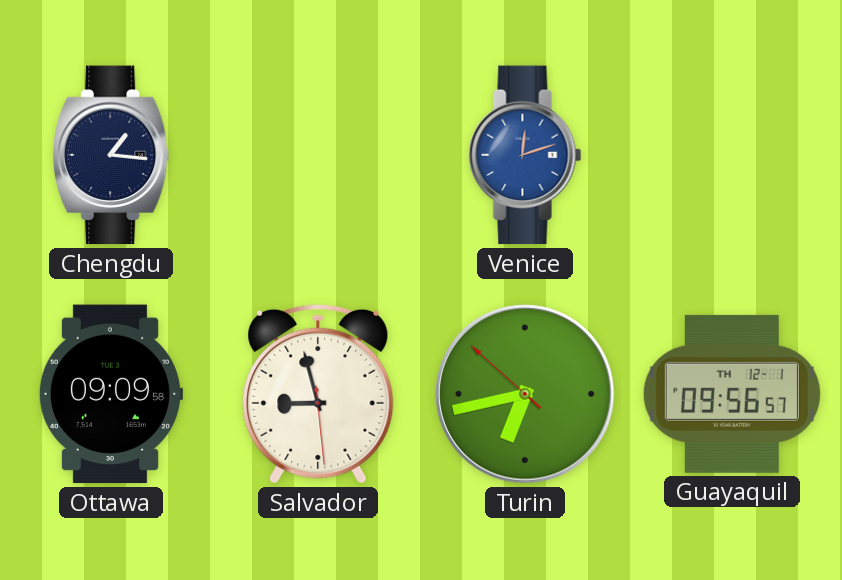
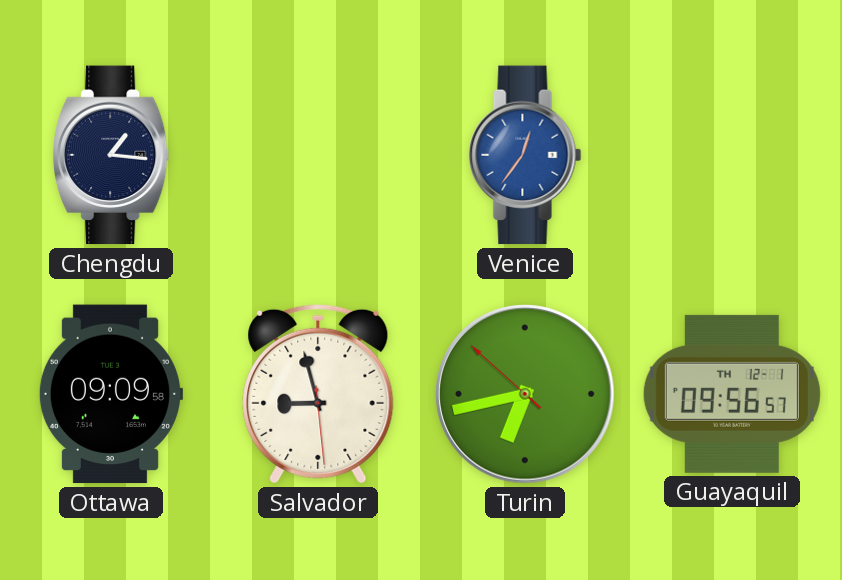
Venice: 12:12 -> 12:36 (525, 155)
